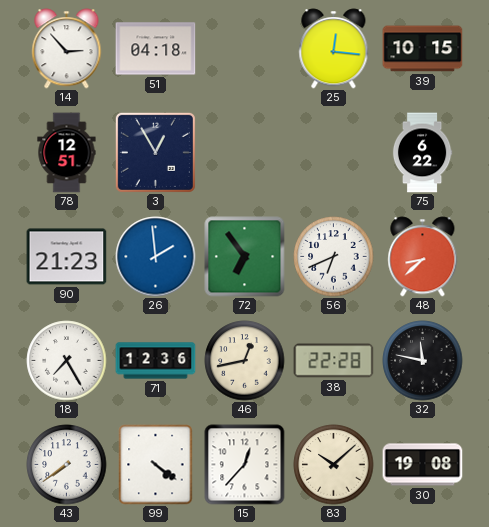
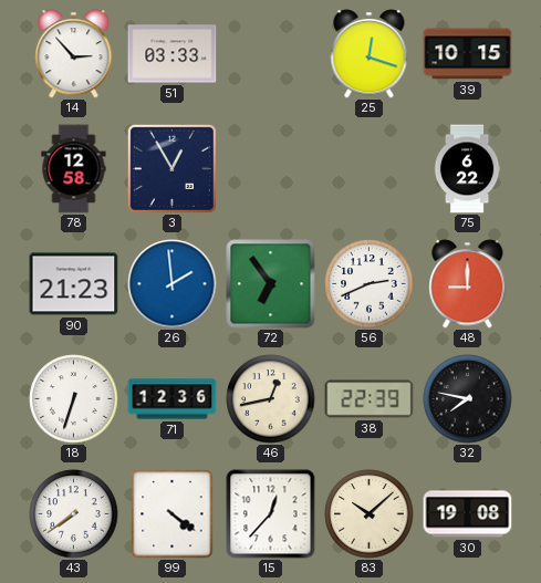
51: 04:18 -> 03:33 (173, 54)
25: 12:16 -> 12:18 (370, 54)
78: 12:51 -> 12:58 (74, 169)
56: 6:41 -> 2:41 (370, 284)
48: 8:38 -> 9:00 (468, 284)
18: 7:25 -> 6:33 (74, 399)
38: 22:28 -> 22:39 (370, 399)
32: 11:47 -> 7:47 (468, 399)
